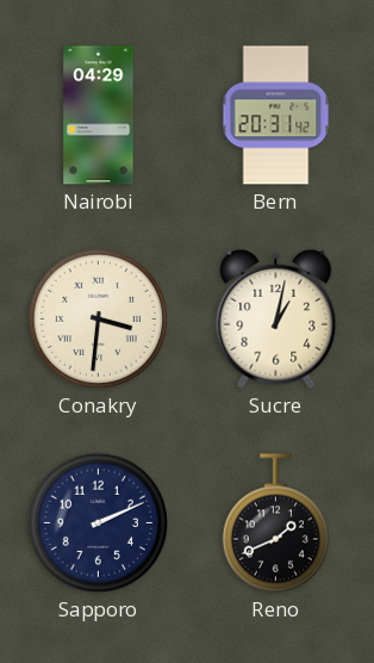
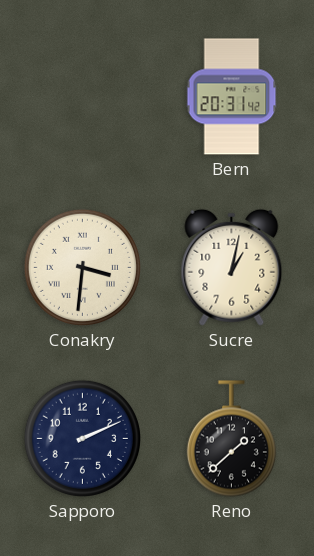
Nairobi: 04:29 -> none (99, 116)
Reno: 1:41 -> 1:38 (231, 439)
